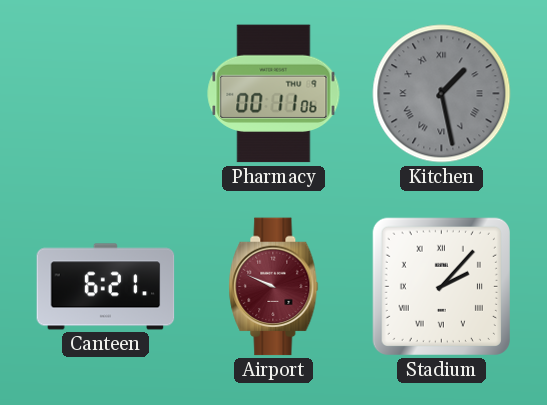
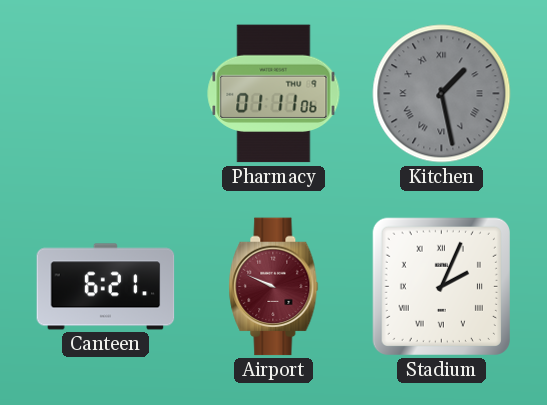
Pharmacy: 00:11 -> 01:11 (274, 94)
Stadium: 2:07 -> 2:04 (441, 286)
